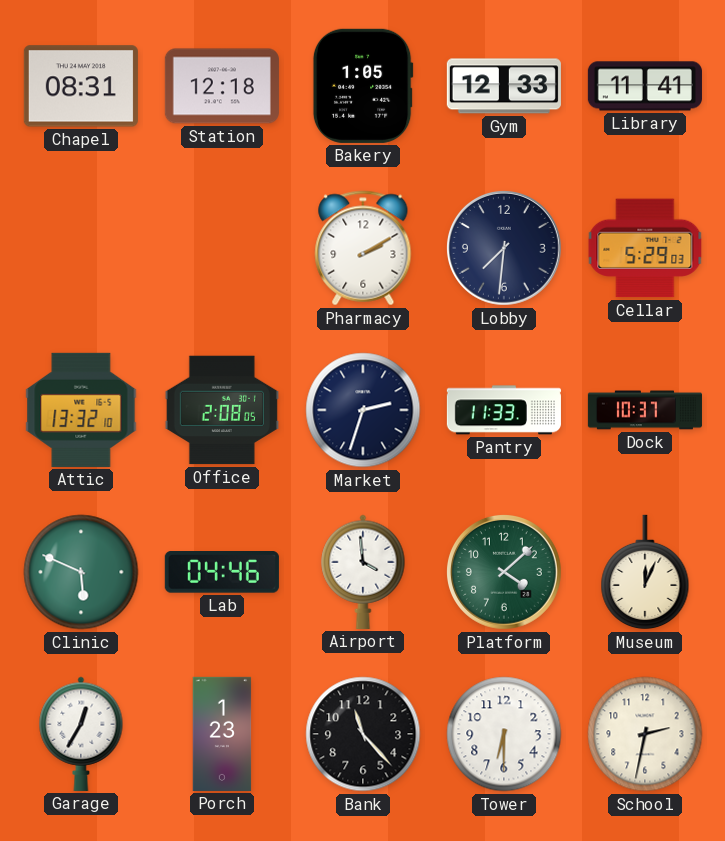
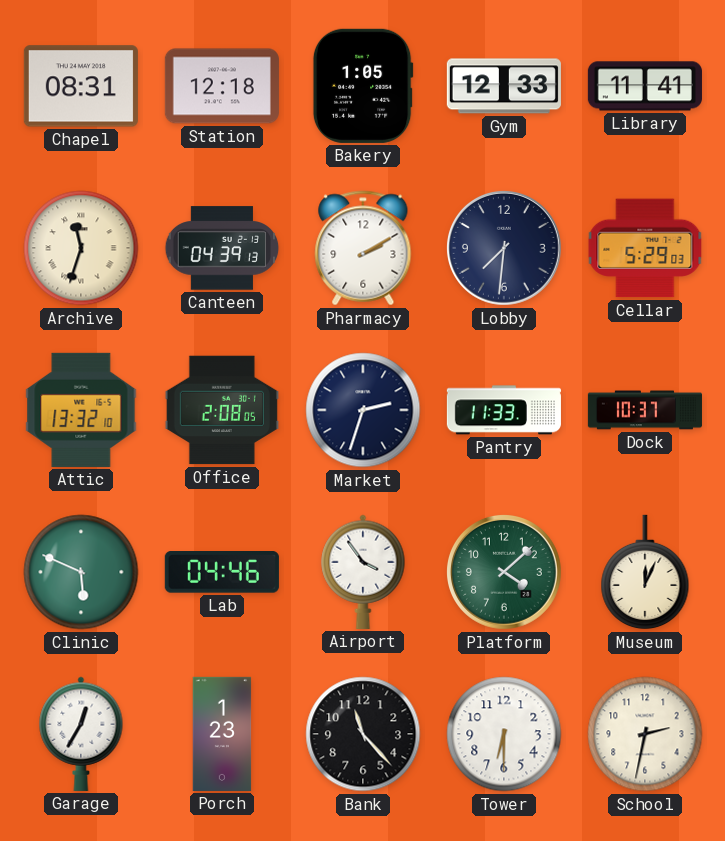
Archive: none -> 11:33 (81, 248)
Canteen: none -> 04:39 (222, 248)
Airport: 3:59 -> 3:54 (363, 572)
